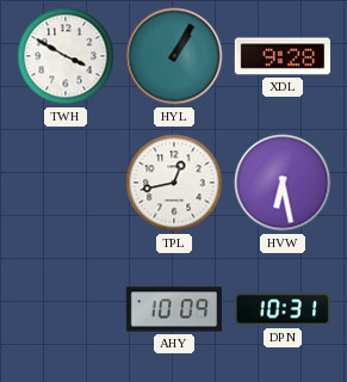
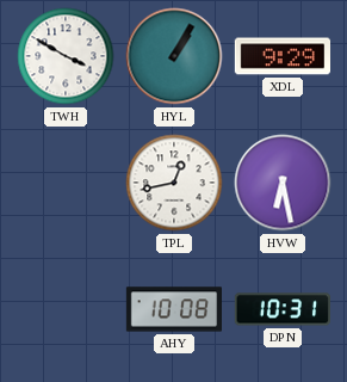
XDL: 9:28 -> 9:29 (281, 56)
AHY: 10:09 -> 10:08 (173, 309)
